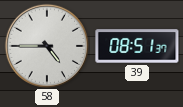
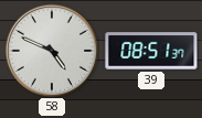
58: 4:45 -> 4:49 (51, 50)
